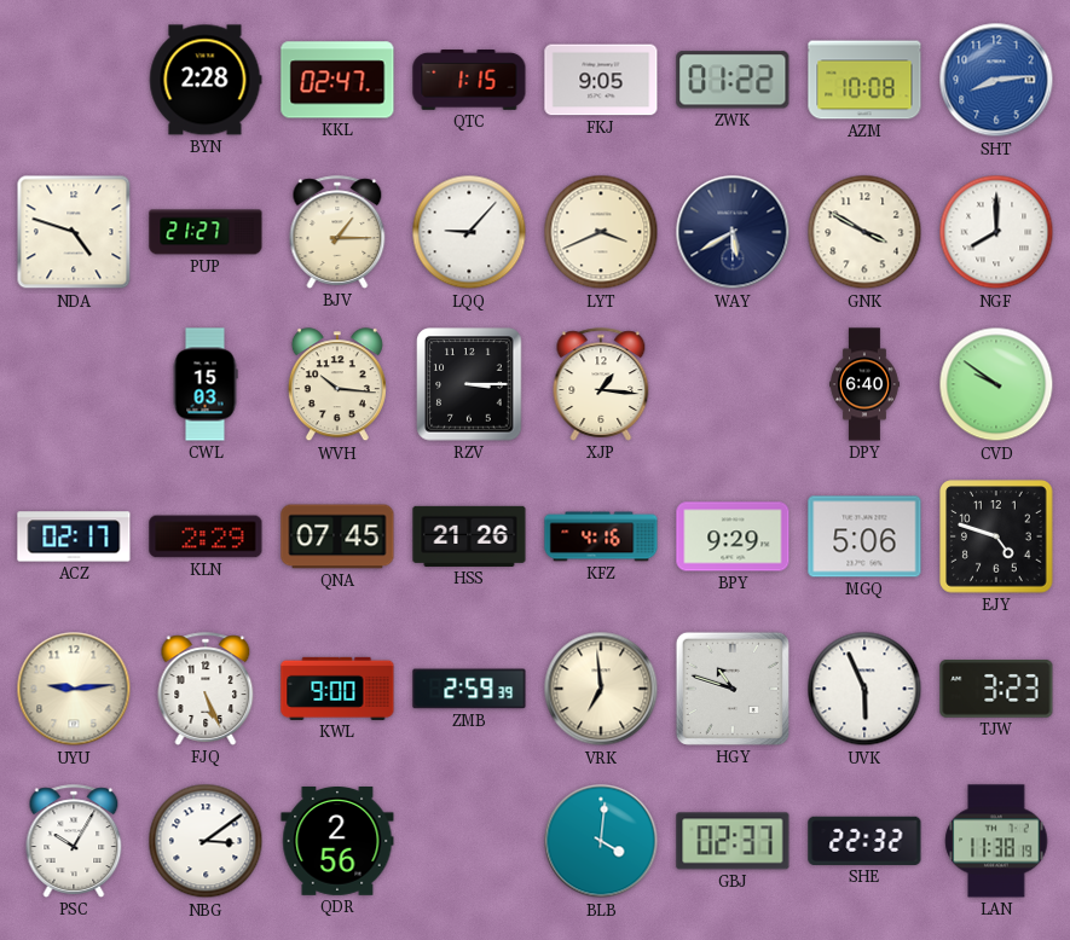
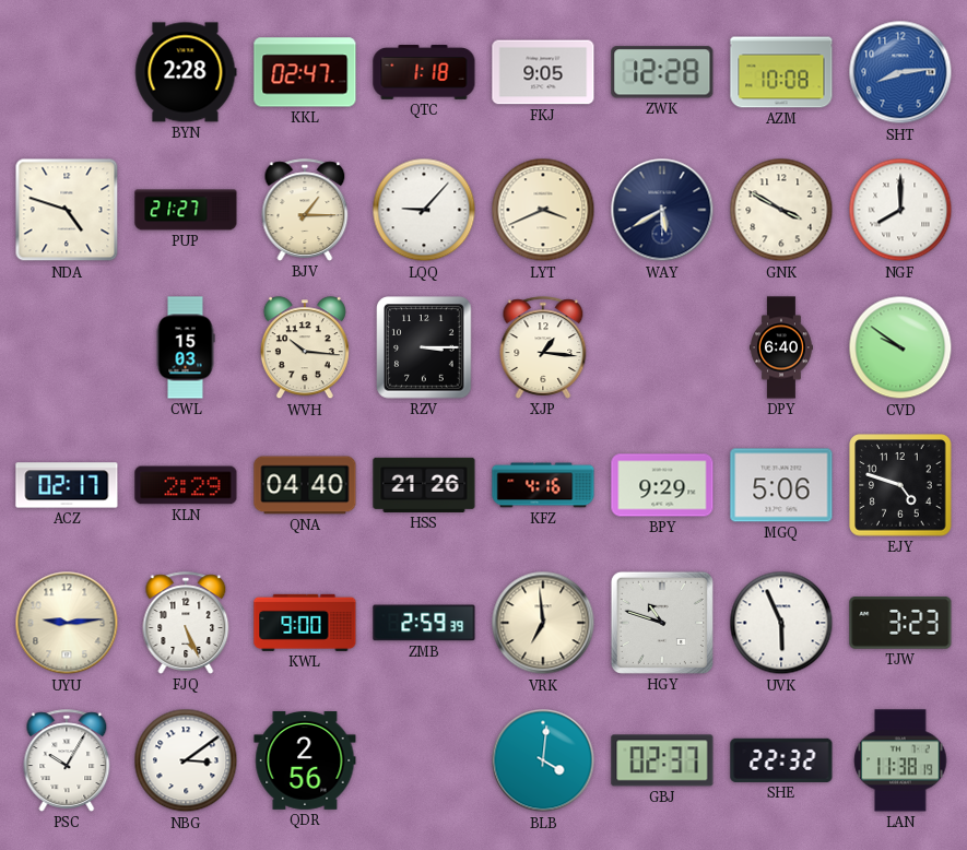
QTC: 1:15 -> 1:18 (424, 73)
ZWK: 01:22 -> 12:28 (662, 72)
QNA: 07:45 -> 04:40 (305, 485)
